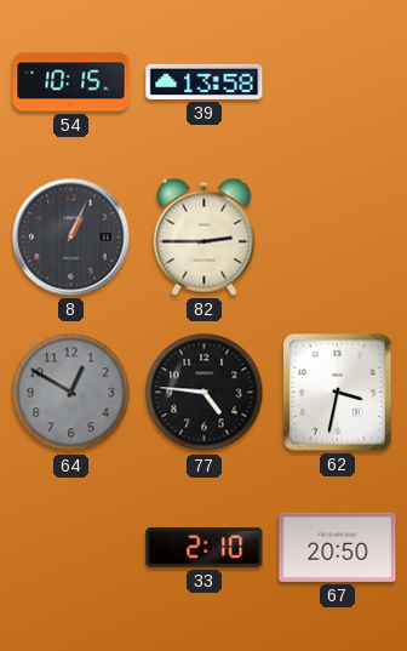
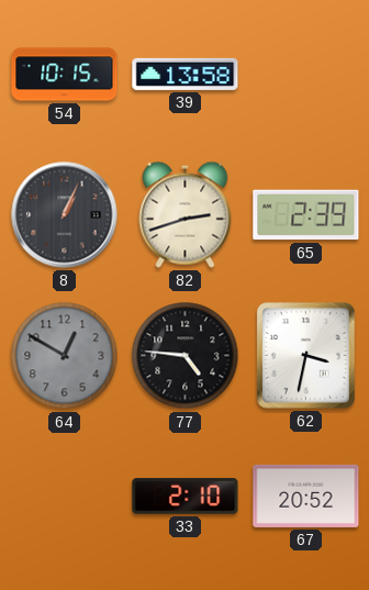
82: 2:45 -> 2:42 (186, 214)
65: none -> 2:39 (306, 215)
67: 20:50 -> 20:52 (306, 496)
